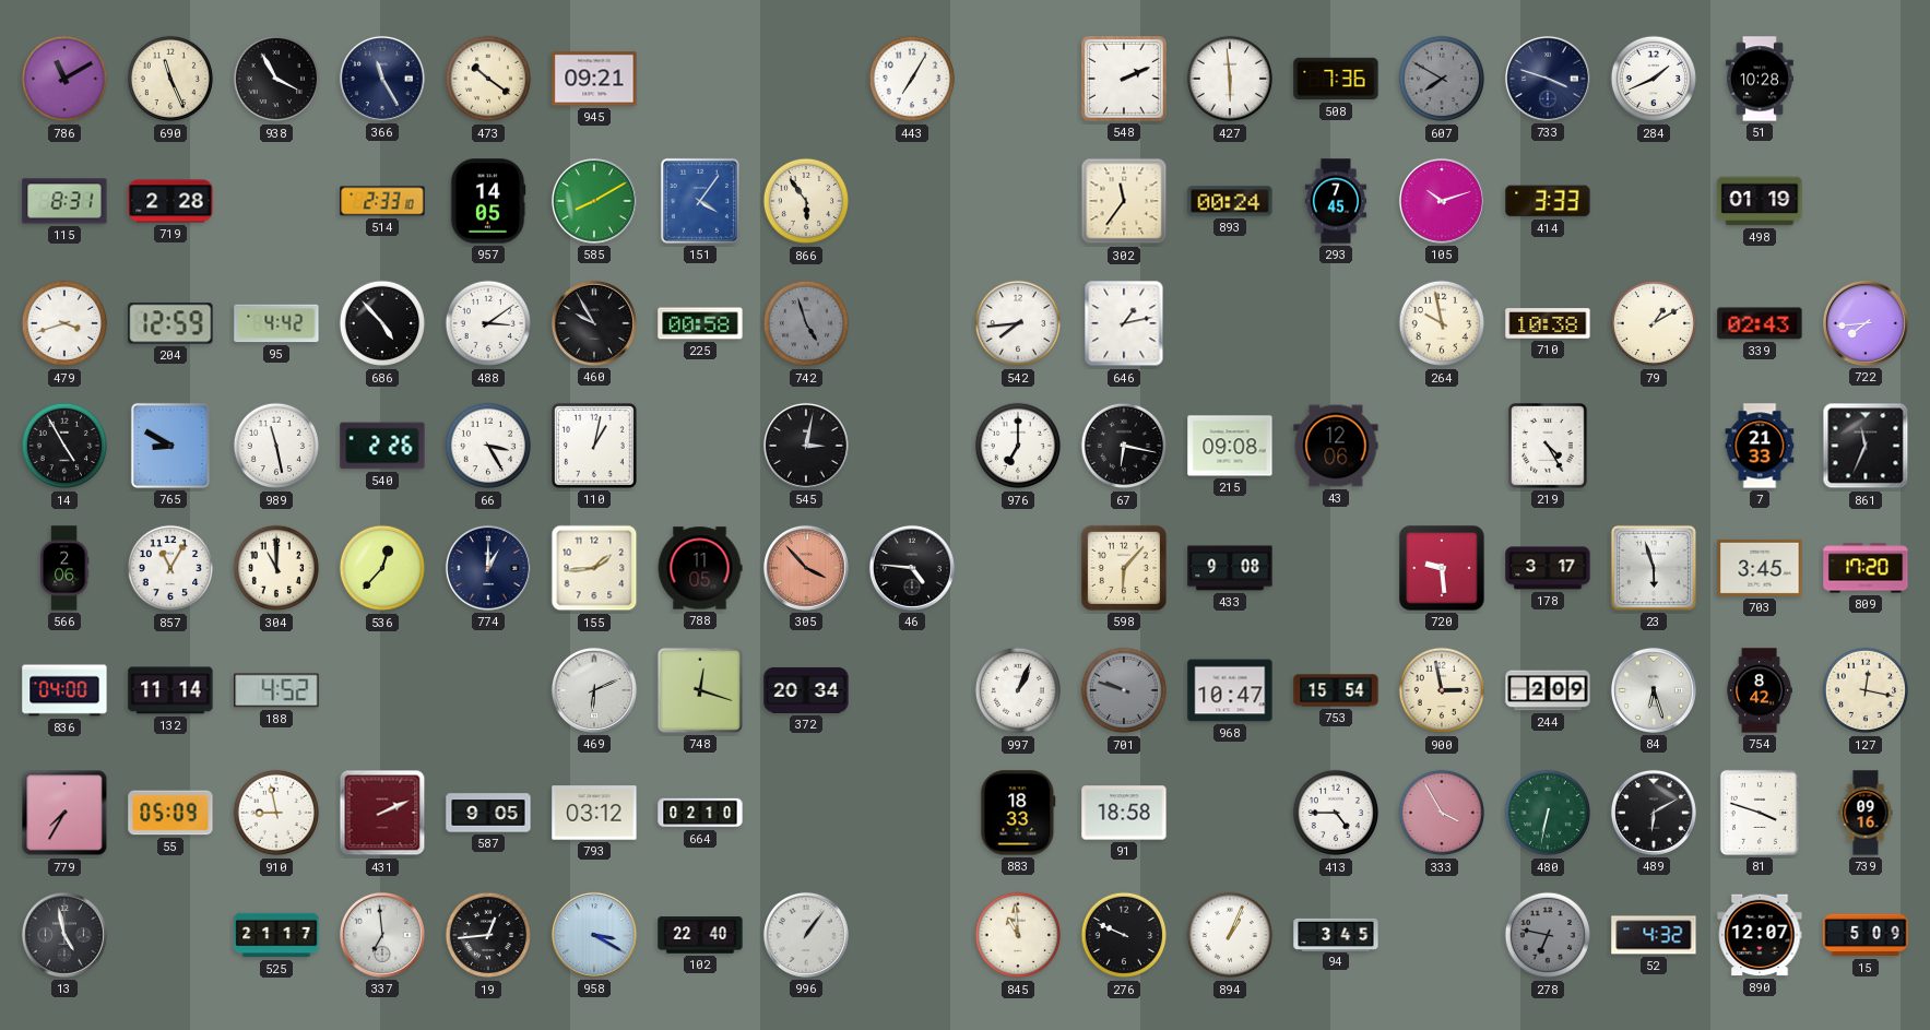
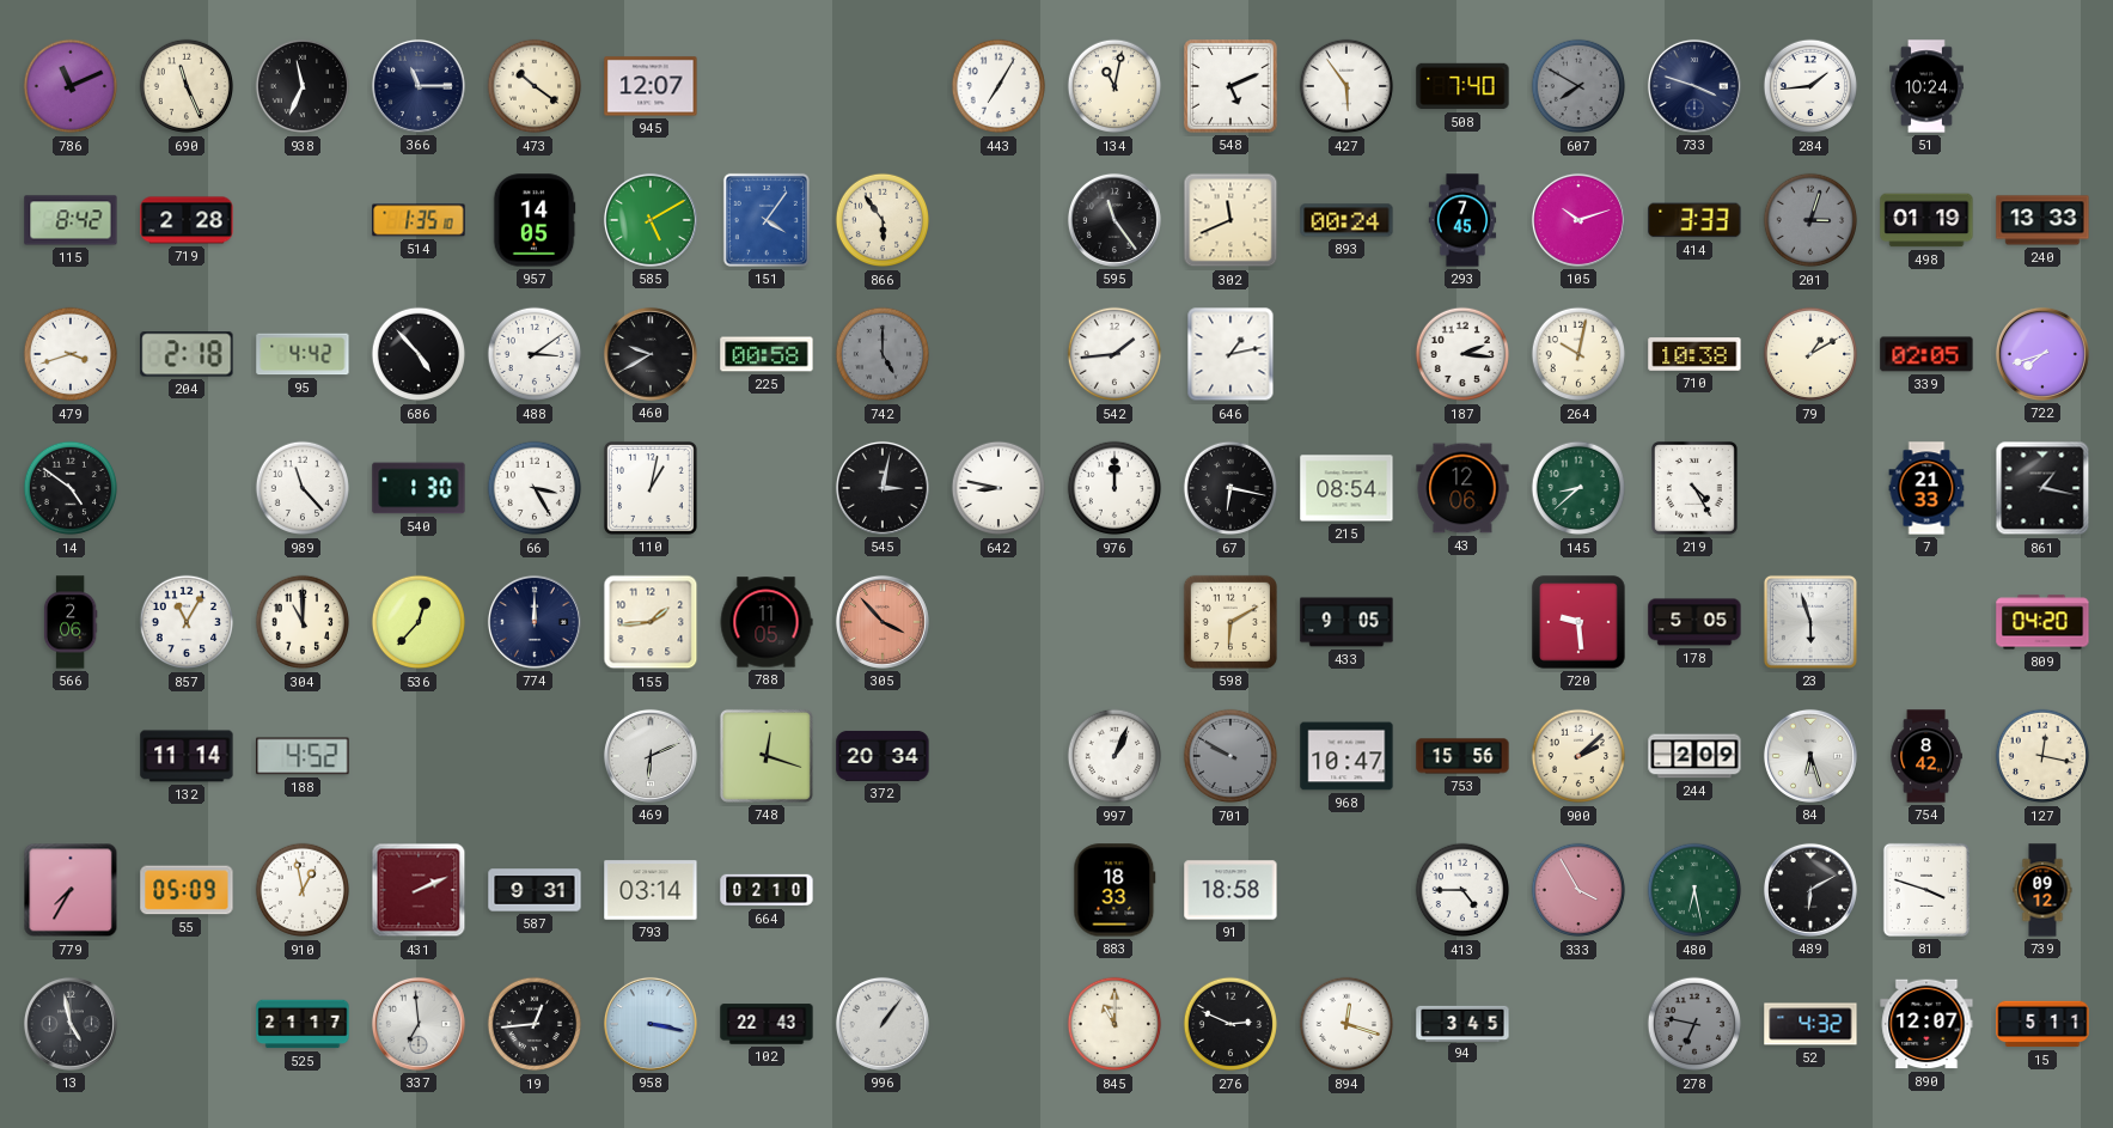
786: 11:10 -> 11:11 (71, 86)
938: 3:55 -> 11:34 (303, 86)
366: 11:25 -> 11:15 (419, 86)
945: 09:21 -> 12:07 (651, 86)
134: none -> 11:02 (1114, 86)
548: 2:11 -> 5:11 (1232, 87)
427: 5:59 -> 5:54 (1346, 86)
508: 7:36 -> 7:40 (1462, 86)
284: 1:41 -> 1:44 (1810, 86)
51: 10:28 -> 10:24 (1926, 86)
115: 8:31 -> 8:42 (71, 220)
514: 2:33 -> 1:35 (419, 220)
585: 8:10 -> 5:10 (651, 220)
595: none -> 11:24 (1114, 220)
302: 11:36 -> 11:41 (1230, 220)
201: none -> 3:03 (1810, 220)
240: none -> 13:33 (2042, 220)
204: 12:59 -> 2:18 (187, 354)
460: 9:55 -> 9:40 (651, 354)
742: 4:57 -> 5:00 (883, 354)
542: 7:44 -> 1:44 (1114, 354)
187: none -> 2:16 (1462, 354)
264: 9:58 -> 10:02 (1578, 354)
339: 02:43 -> 02:05 (1926, 354)
722: 7:44 -> 7:42 (2042, 354)
14: 4:55 -> 4:51 (71, 488)
765: 8:50 -> none (170, 446)
989: 11:28 -> 11:23 (303, 488)
540: 2:26 -> 1:30 (419, 488)
642: none -> 8:47 (999, 488)
976: 7:00 -> 12:00 (1114, 488)
215: 09:08 -> 08:54 (1346, 488)
145: none -> 8:38 (1578, 488)
861: 11:34 -> 1:17 (2042, 488)
774: 1:00 -> 12:00 (535, 622)
46: 4:46 -> none (912, 568)
598: 6:07 -> 6:10 (1230, 622)
433: 9:08 -> 9:05 (1346, 622)
178: 3:17 -> 5:05 (1694, 622)
703: 3:45 -> none (1760, 568)
809: 17:20 -> 04:20 (2042, 622)
836: 04:00 -> none (64, 690)
701: 9:48 -> 9:50 (1230, 756)
753: 15:54 -> 15:56 (1462, 756)
900: 2:58 -> 2:08 (1578, 756)
910: 8:58 -> 12:58 (303, 890)
587: 9:05 -> 9:31 (535, 890)
793: 03:12 -> 03:14 (651, 890)
480: 6:32 -> 6:28 (1694, 890)
739: 09:16 -> 09:12 (2042, 890)
958: 3:20 -> 3:17 (651, 1024)
102: 22:40 -> 22:43 (767, 1024)
845: 10:59 -> 11:00 (1114, 1024)
276: 9:49 -> 2:49 (1230, 1024)
894: 1:04 -> 12:18 (1346, 1024)
15: 5:09 -> 5:11 (2042, 1024)
